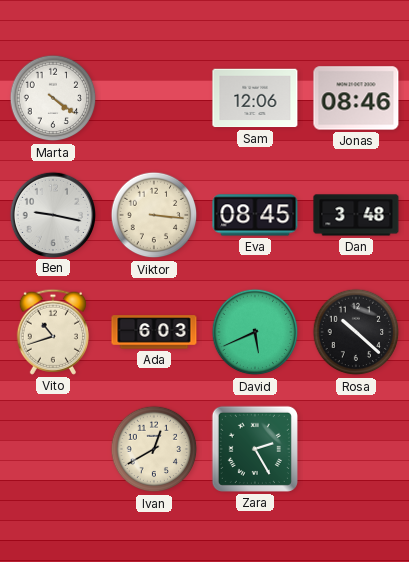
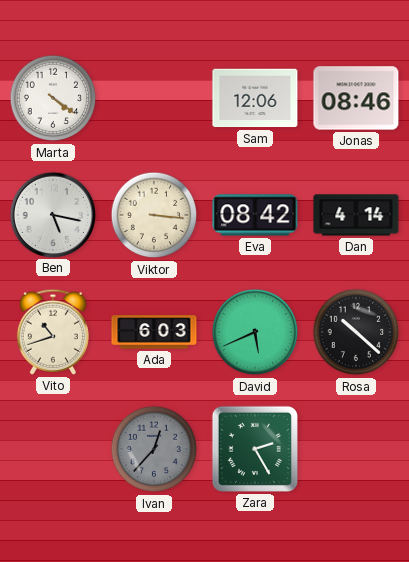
Ben: 9:17 -> 5:17 (52, 214)
Eva: 08:45 -> 08:42 (255, 215)
Dan: 3:48 -> 4:14 (356, 215)
Ivan: 12:40 -> 12:37 (154, 449)
Ivan dial: cream -> grey (154, 449)
